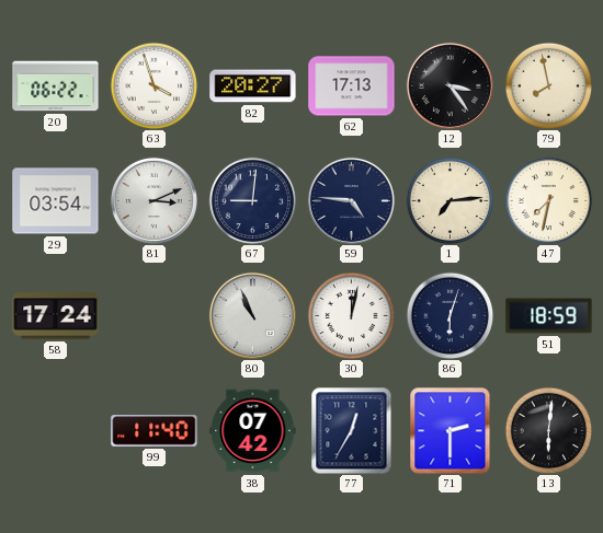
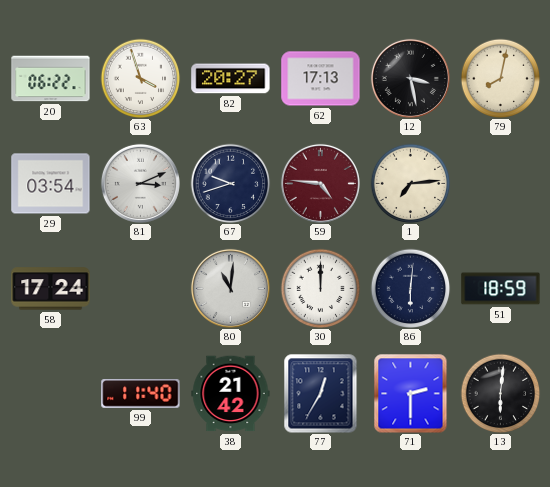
12: 3:24 -> 3:28 (410, 78)
79: 7:58 -> 8:02 (500, 78)
67: 9:01 -> 9:42 (230, 183)
59 dial: navy -> burgundy (320, 183)
47: 7:32 -> none (548, 200)
80: 10:56 -> 11:01 (230, 288)
30: 12:02 -> 12:00 (320, 288)
86: 6:03 -> 6:01 (410, 288)
38: 07:42 -> 21:42 (231, 394)
